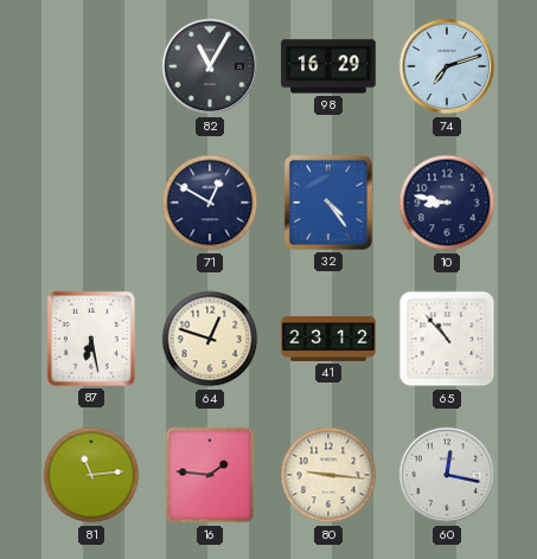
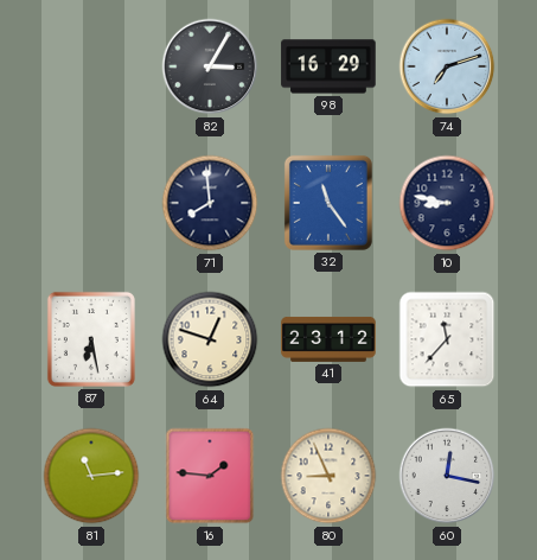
82: 11:05 -> 3:05 (210, 66)
71: 12:50 -> 7:59 (210, 203)
32: 4:24 -> 11:24 (328, 203)
65: 10:53 -> 11:37 (447, 339)
80: 9:16 -> 8:56 (328, 476)
